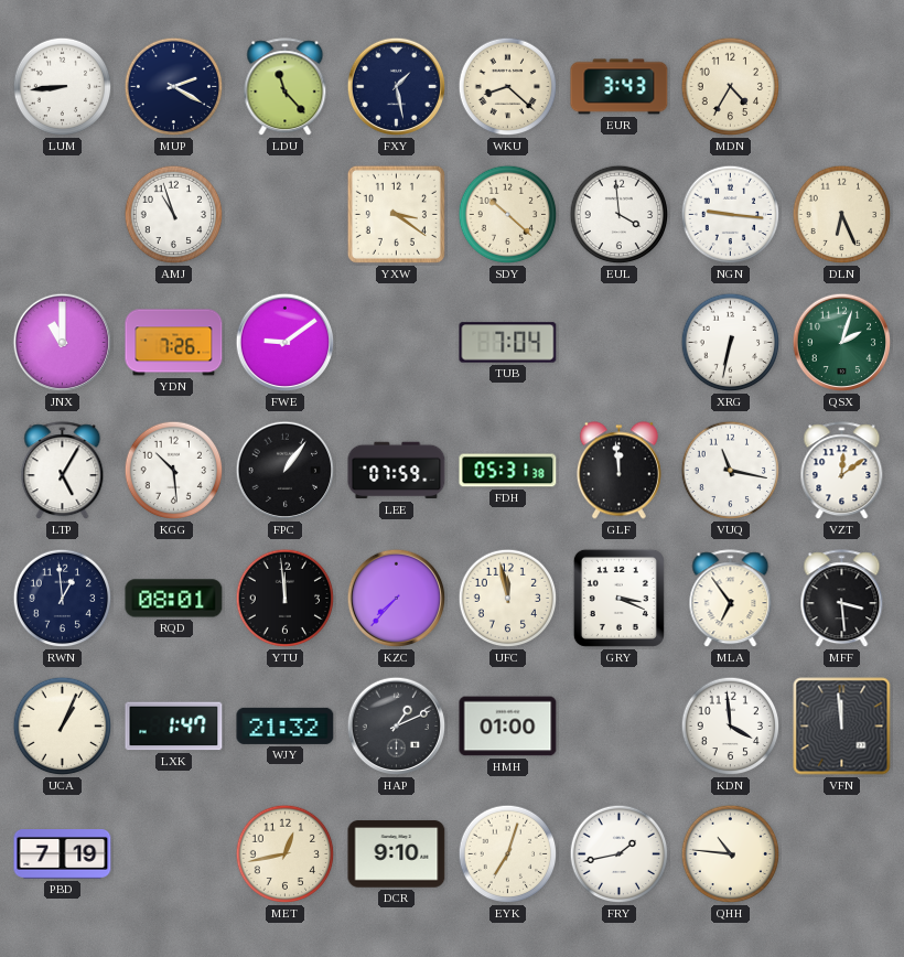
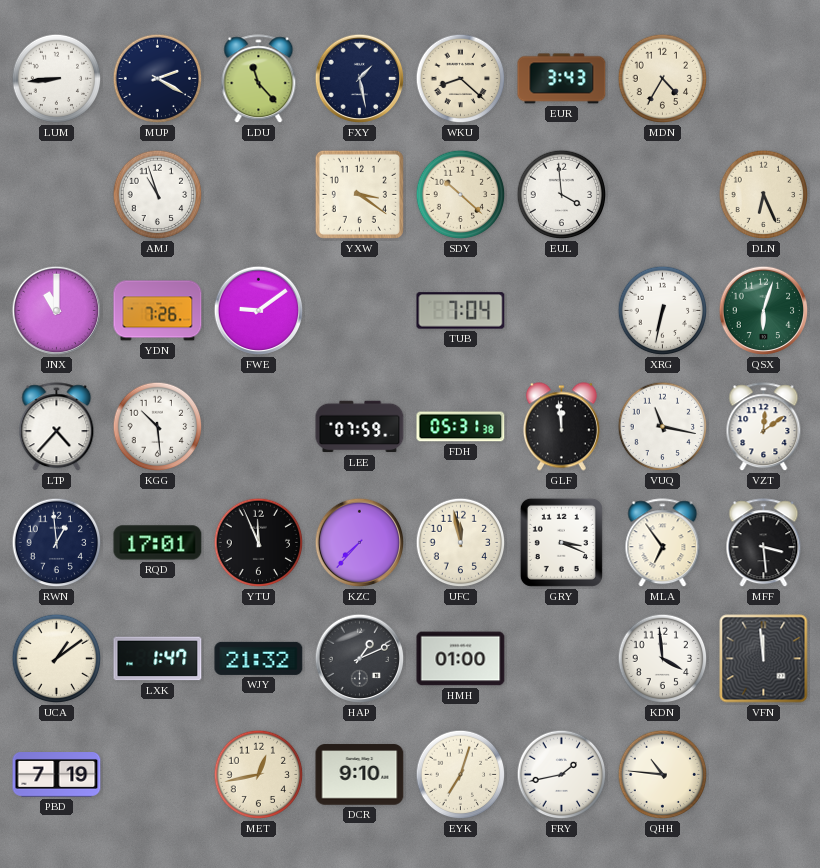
NGN: 9:16 -> none (731, 215)
QSX: 2:03 -> 6:03 (764, 311)
LTP: 5:05 -> 4:37 (57, 427)
FPC: 1:06 -> none (286, 471)
RQD: 08:01 -> 17:01 (158, 543)
YTU: 11:59 -> 11:56 (259, 543)
UCA: 1:04 -> 1:09 (57, 659)
